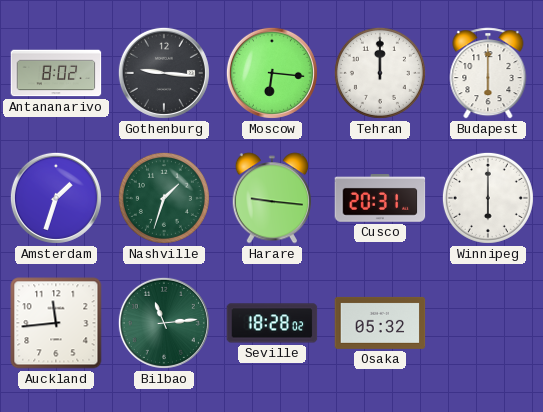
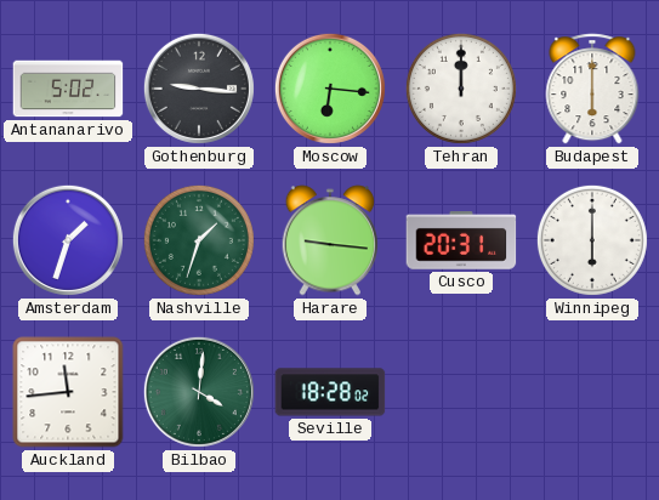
Antananarivo: 8:02 -> 5:02 (68, 89)
Bilbao: 11:14 -> 4:01 (199, 392)
Osaka: 05:32 -> none (380, 323)
